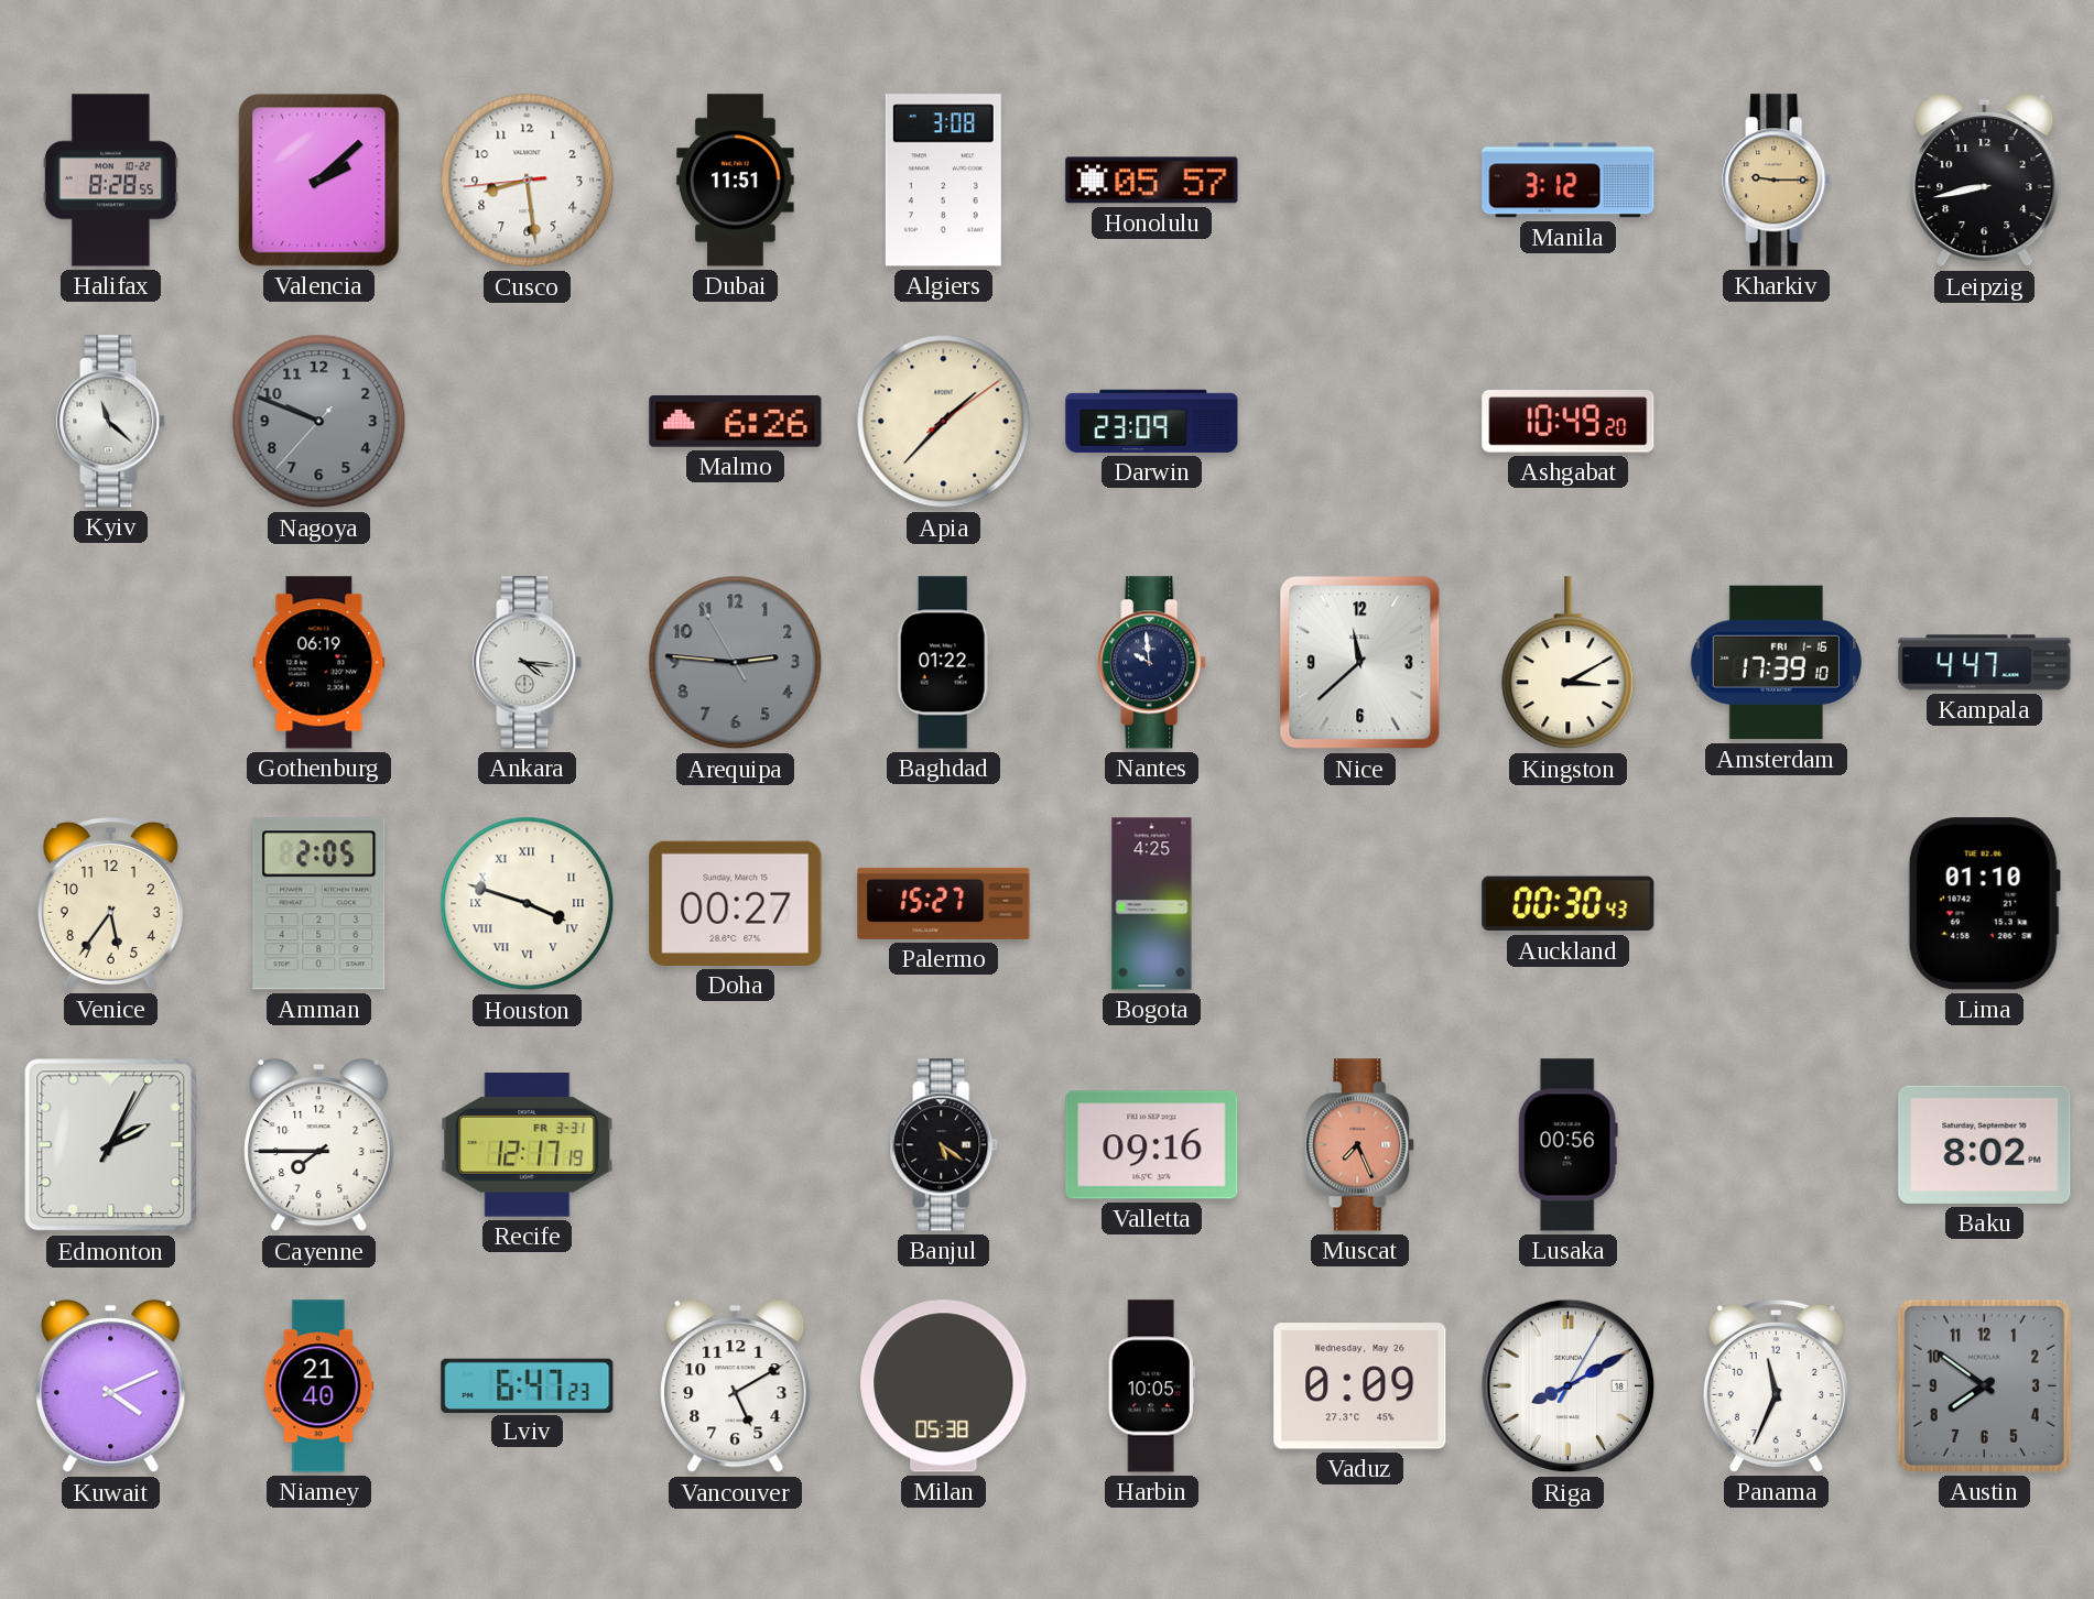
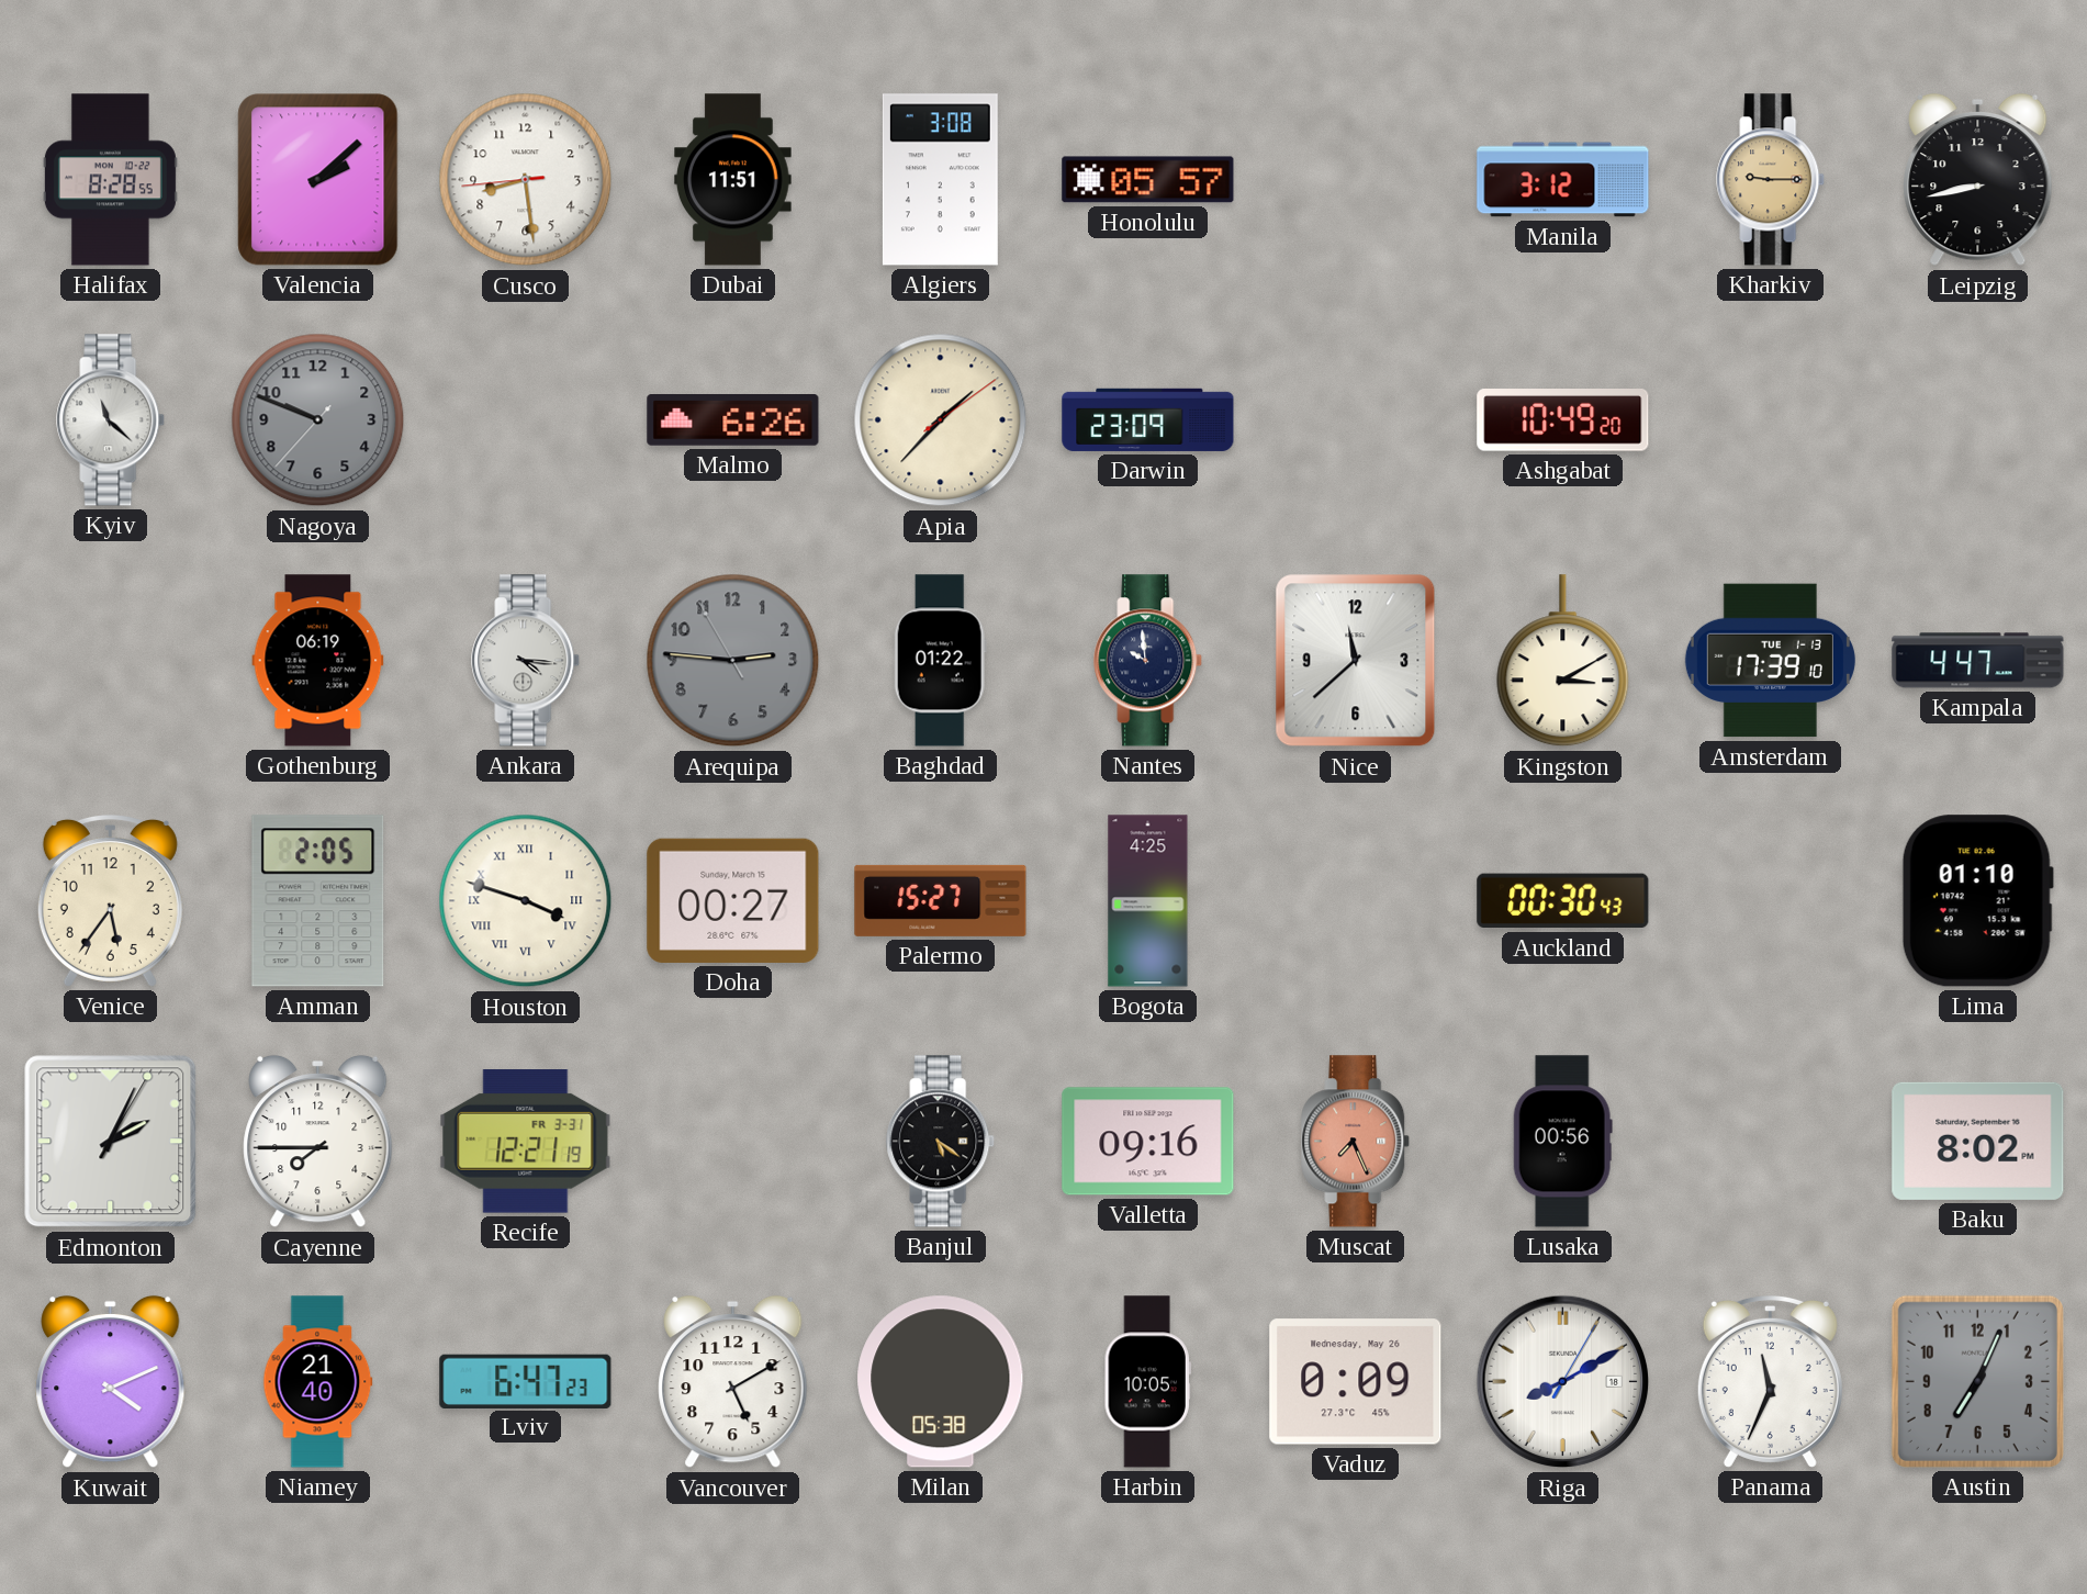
Amsterdam date: FRI 1-16 -> TUE 1-13 (1770, 661)
Recife: 12:17 -> 12:21 (526, 1142)
Austin: 7:51 -> 7:04 (1977, 1381)
